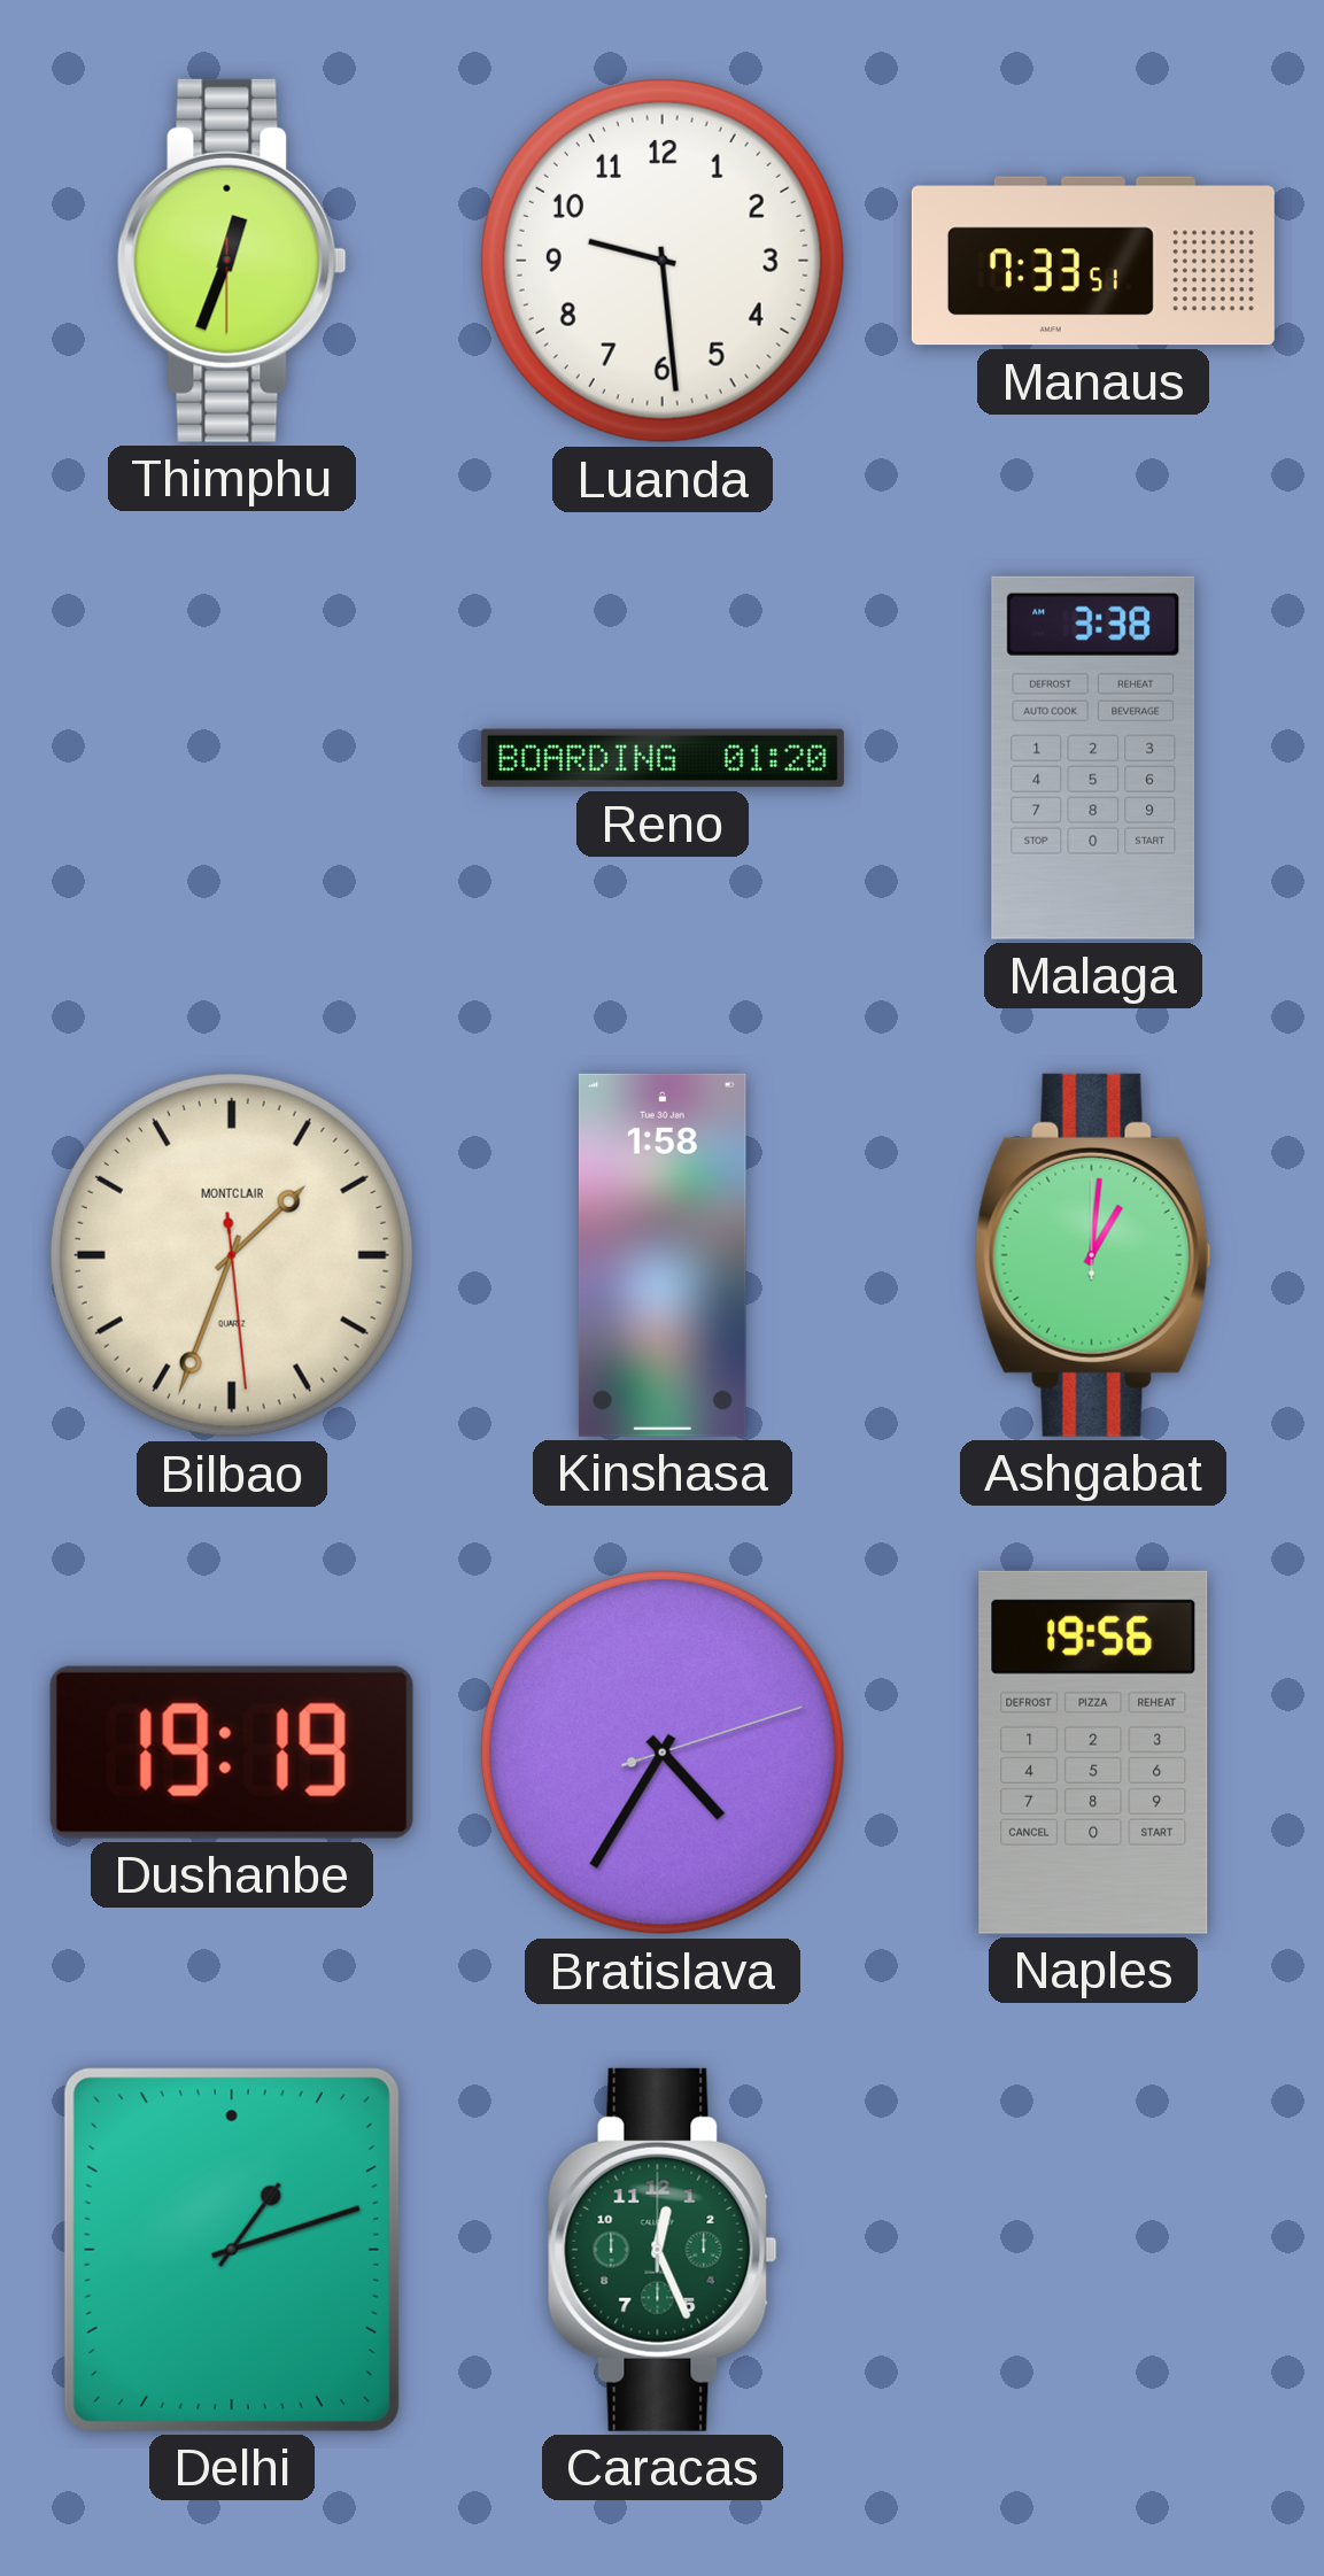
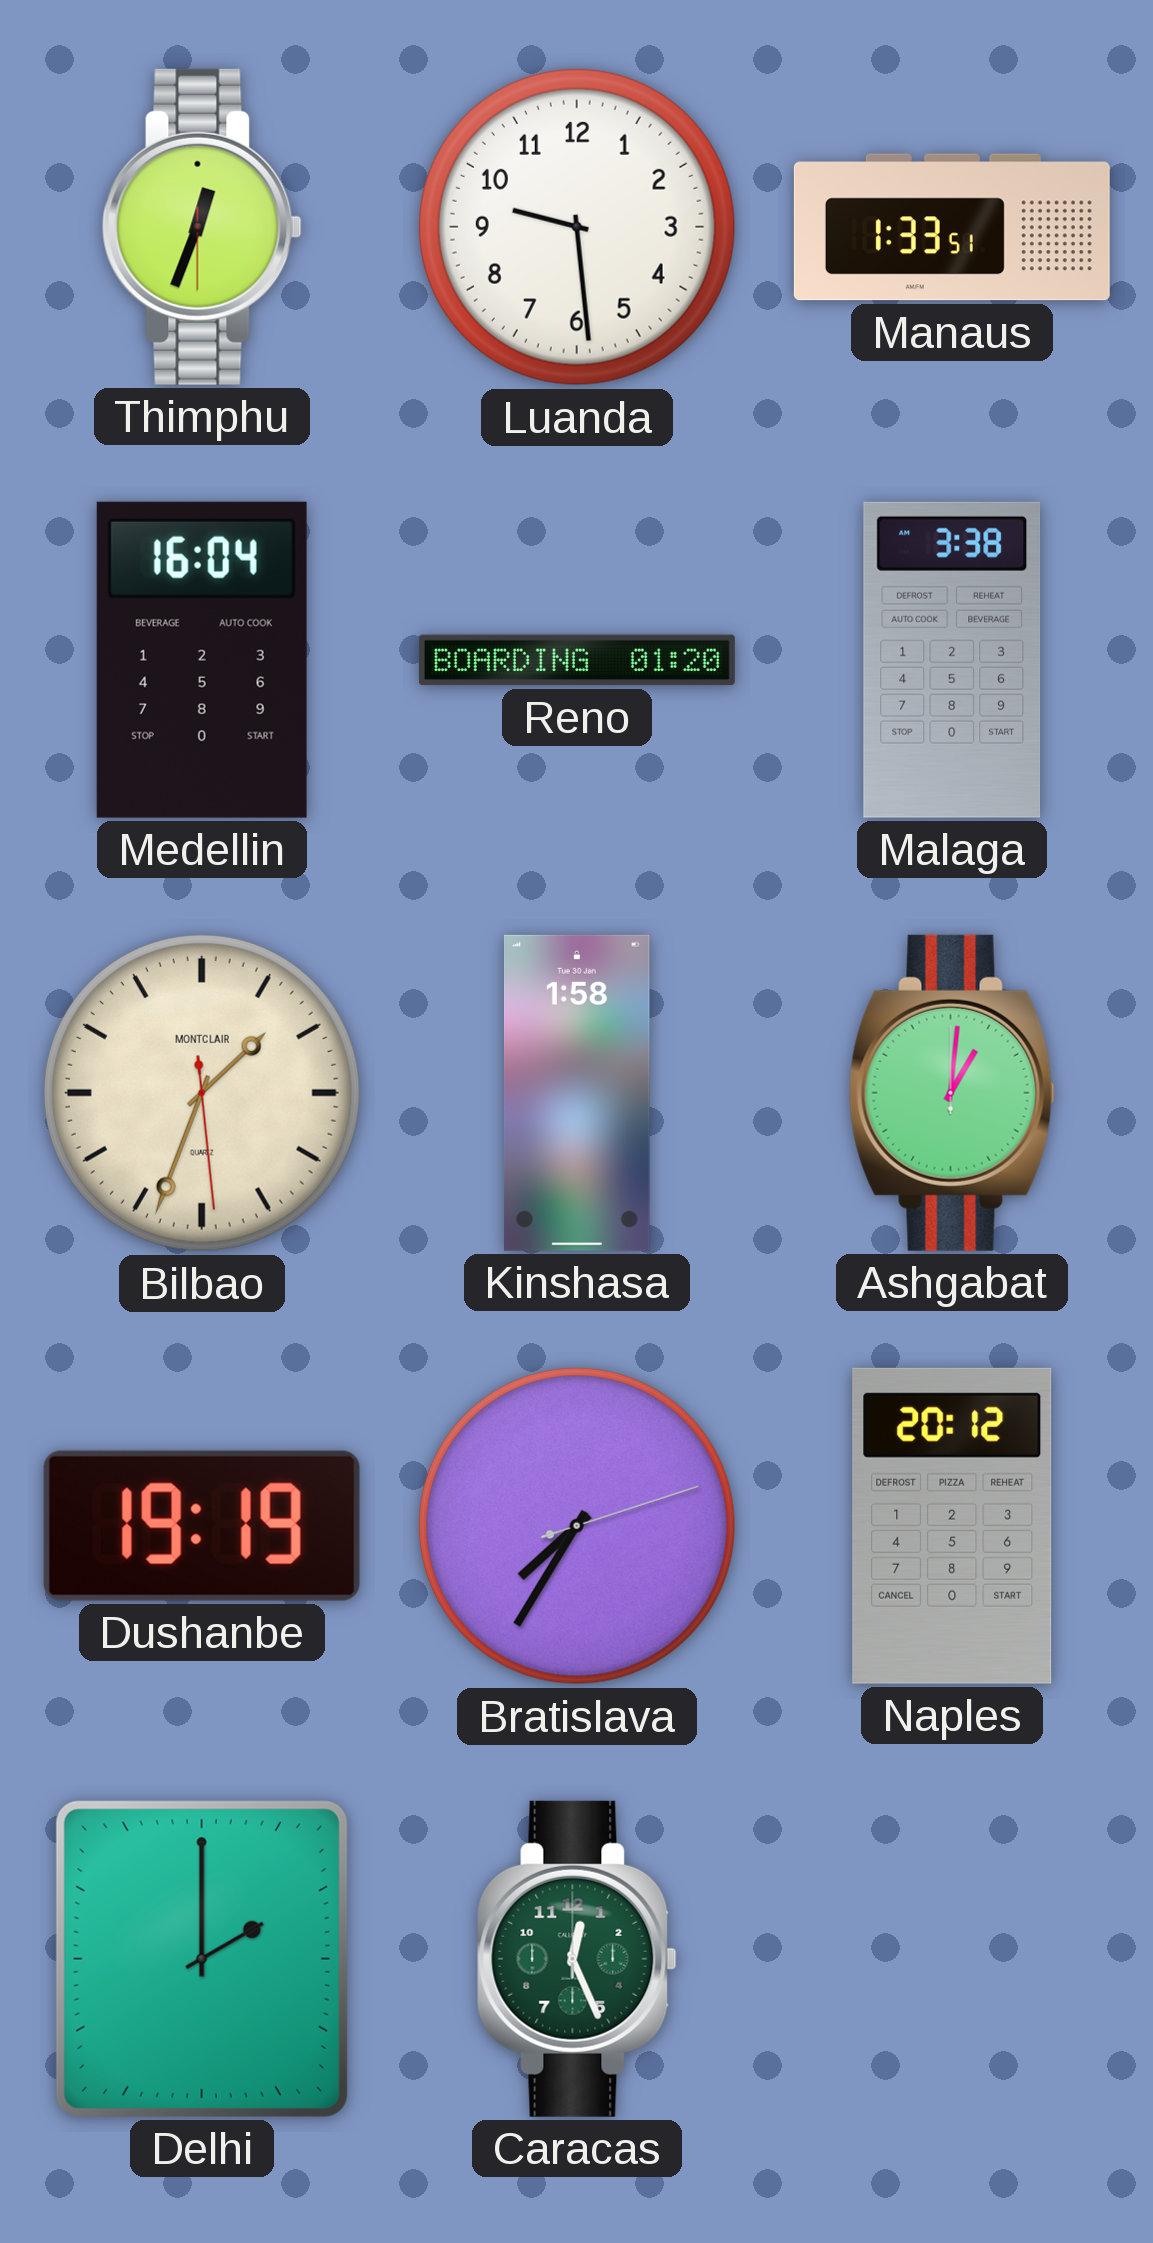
Manaus: 7:33 -> 1:33 (952, 227)
Medellin: none -> 16:04 (202, 660)
Bratislava: 4:35 -> 7:35 (577, 1526)
Naples: 19:56 -> 20:12 (952, 1526)
Delhi: 1:12 -> 2:00 (202, 1959)
